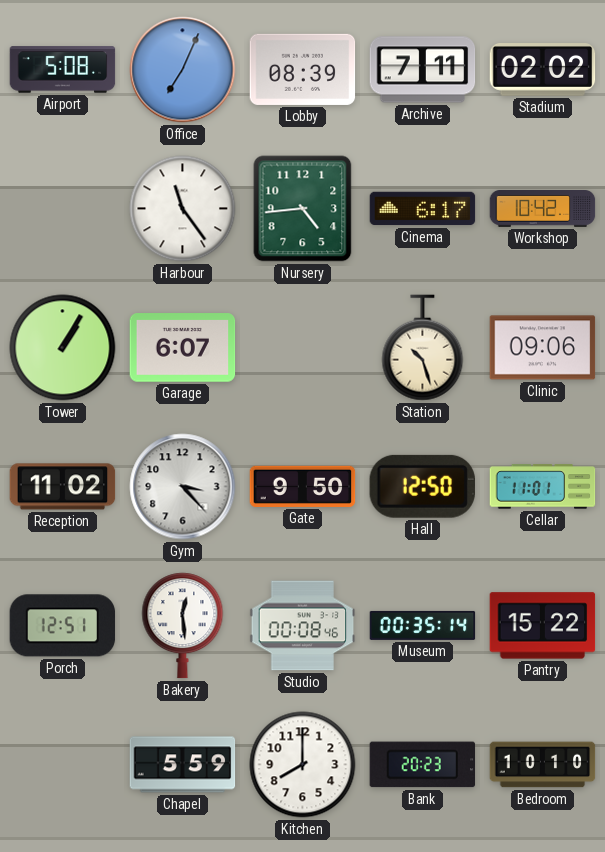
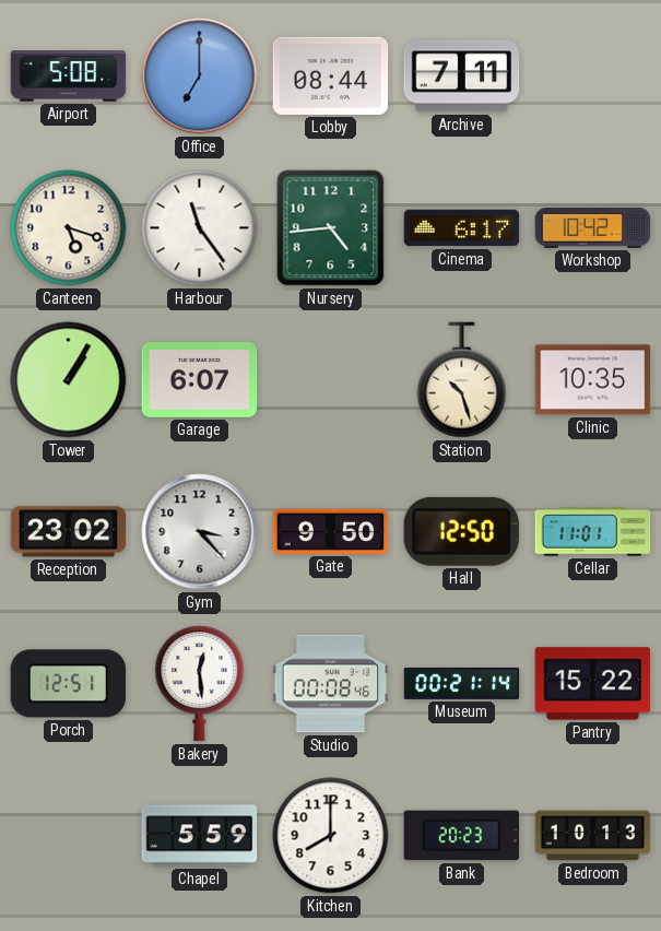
Office: 7:04 -> 7:00 (200, 76)
Lobby: 08:39 -> 08:44 (331, 75)
Stadium: 02:02 -> none (543, 70)
Canteen: none -> 5:18 (69, 228)
Clinic: 09:06 -> 10:35 (593, 380)
Reception: 11:02 -> 23:02 (69, 532)
Museum: 00:35 -> 00:21 (462, 683)
Bedroom: 10:10 -> 10:13 (593, 836)
